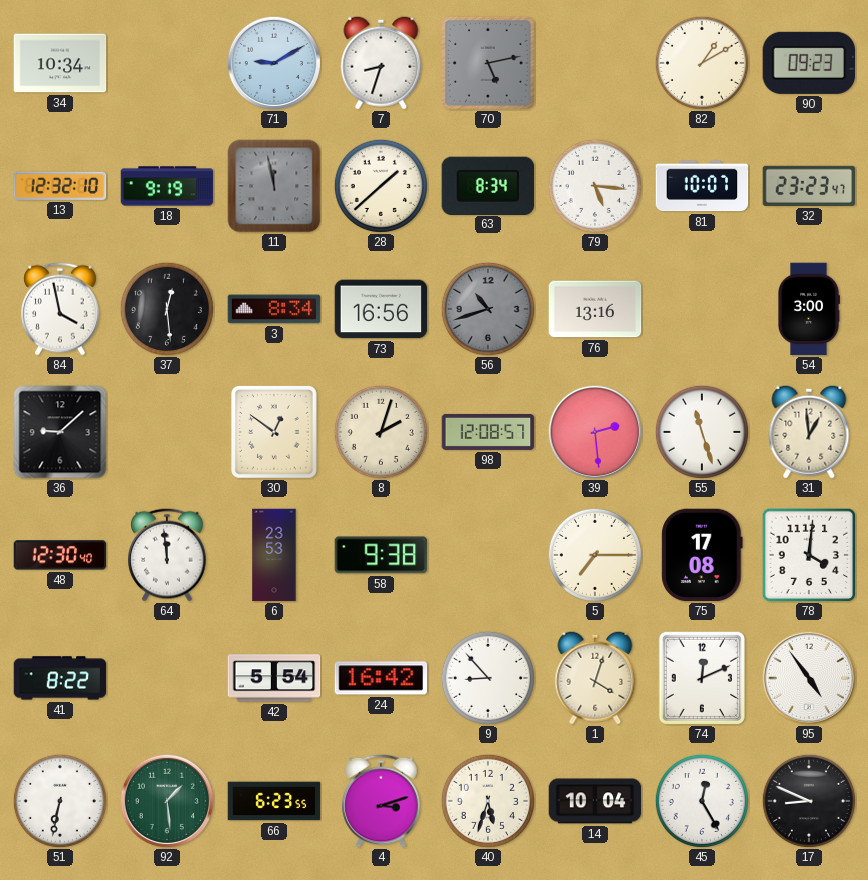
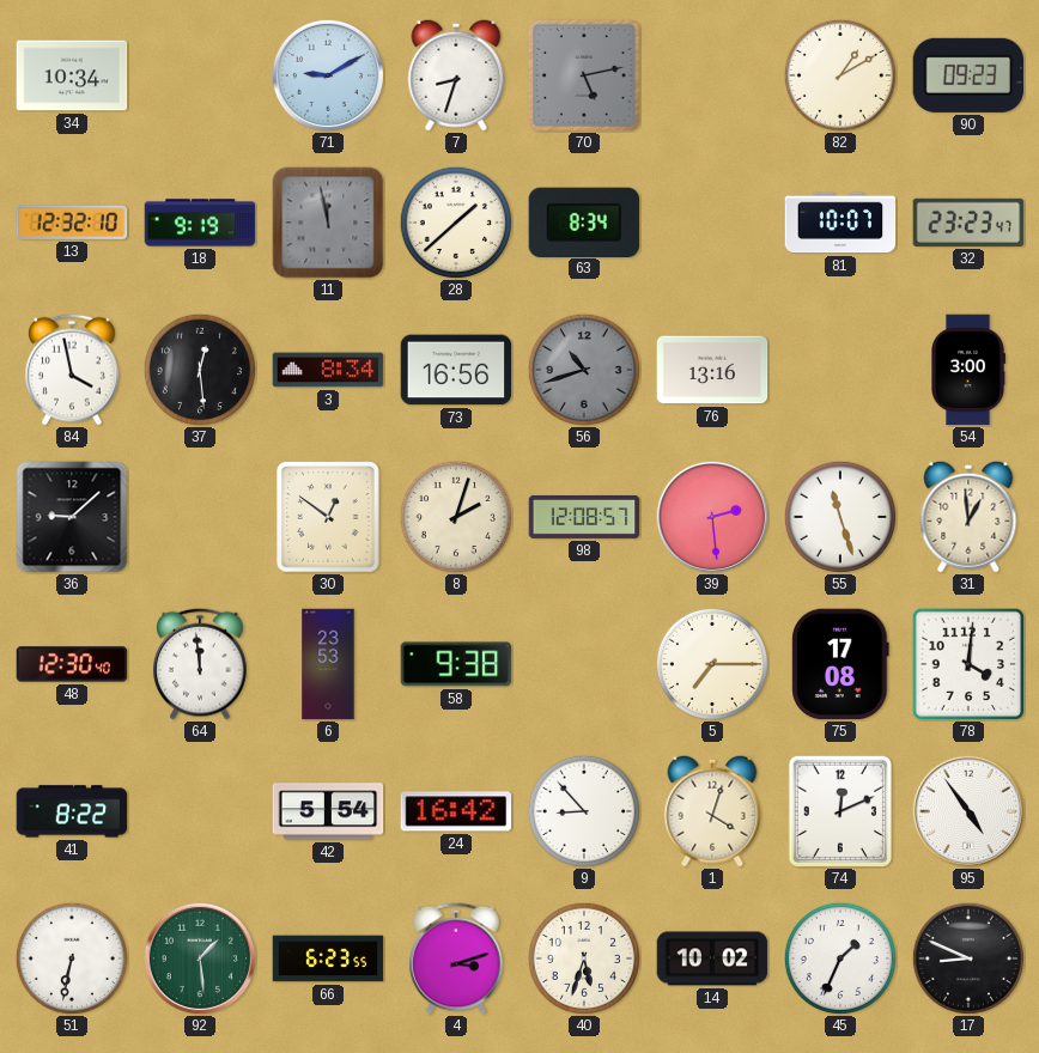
79: 5:16 -> none (595, 186)
14: 10:04 -> 10:02 (712, 958)
45: 12:25 -> 1:34 (840, 958)
